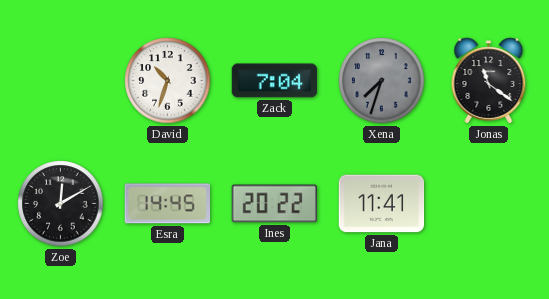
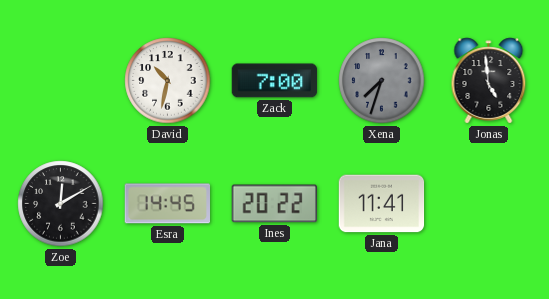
David: 10:33 -> 10:32 (168, 81)
Zack: 7:04 -> 7:00 (275, 81)
Jonas: 11:21 -> 4:59 (489, 81)
